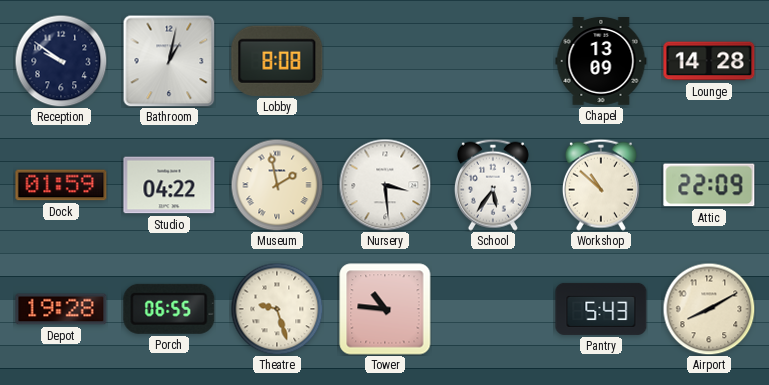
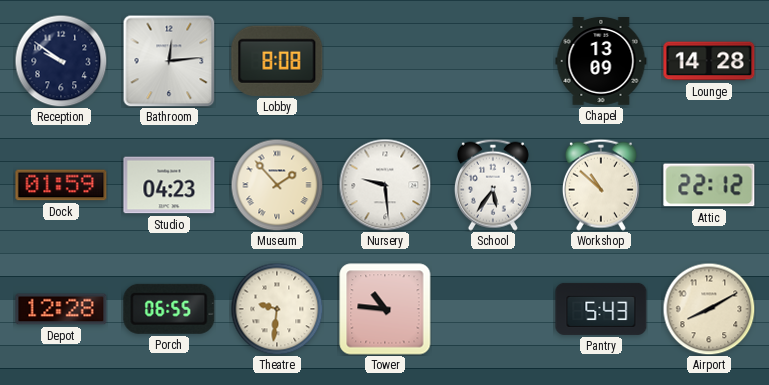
Bathroom: 1:02 -> 12:14 (169, 61)
Studio: 04:22 -> 04:23 (169, 185)
Museum: 1:58 -> 1:53 (277, 185)
Nursery: 3:29 -> 9:29 (385, 185)
Attic: 22:09 -> 22:12 (709, 185)
Depot: 19:28 -> 12:28 (61, 309)
Theatre: 9:27 -> 9:31 (277, 309)
